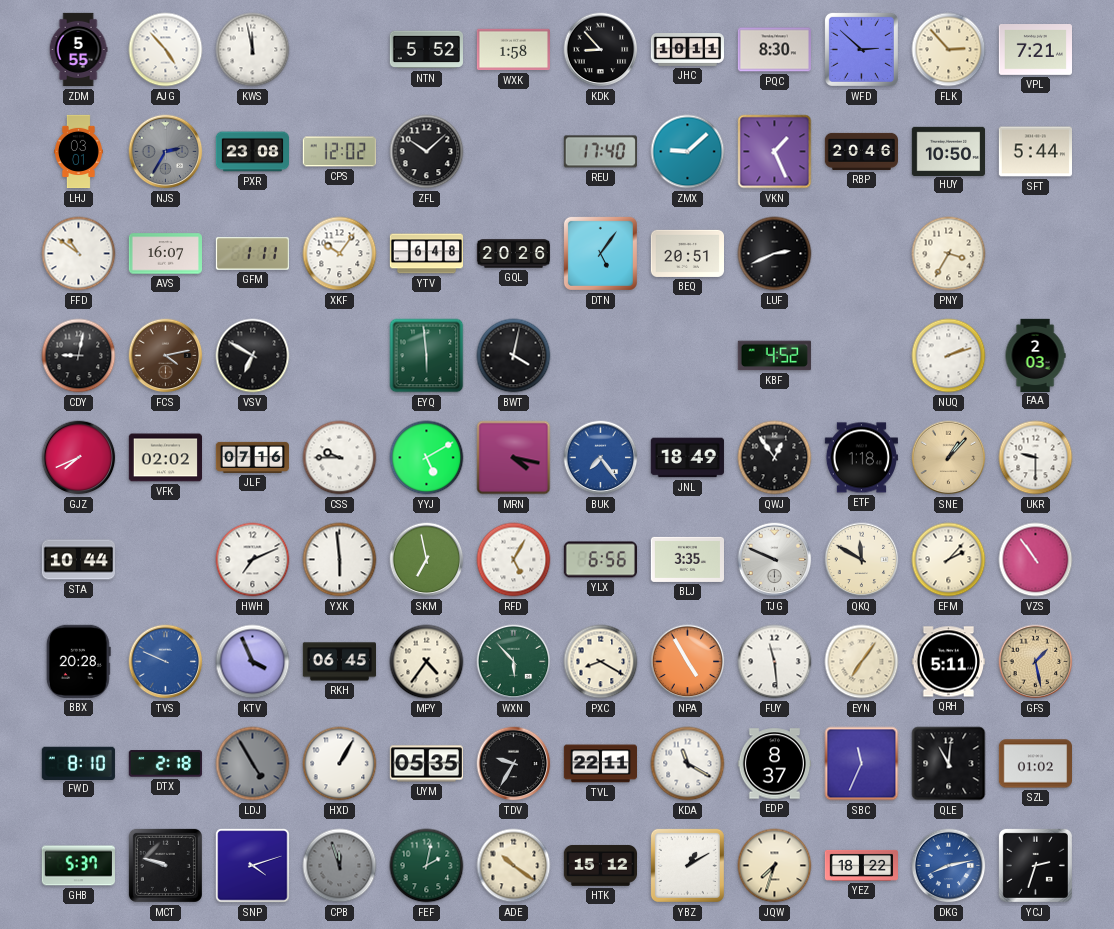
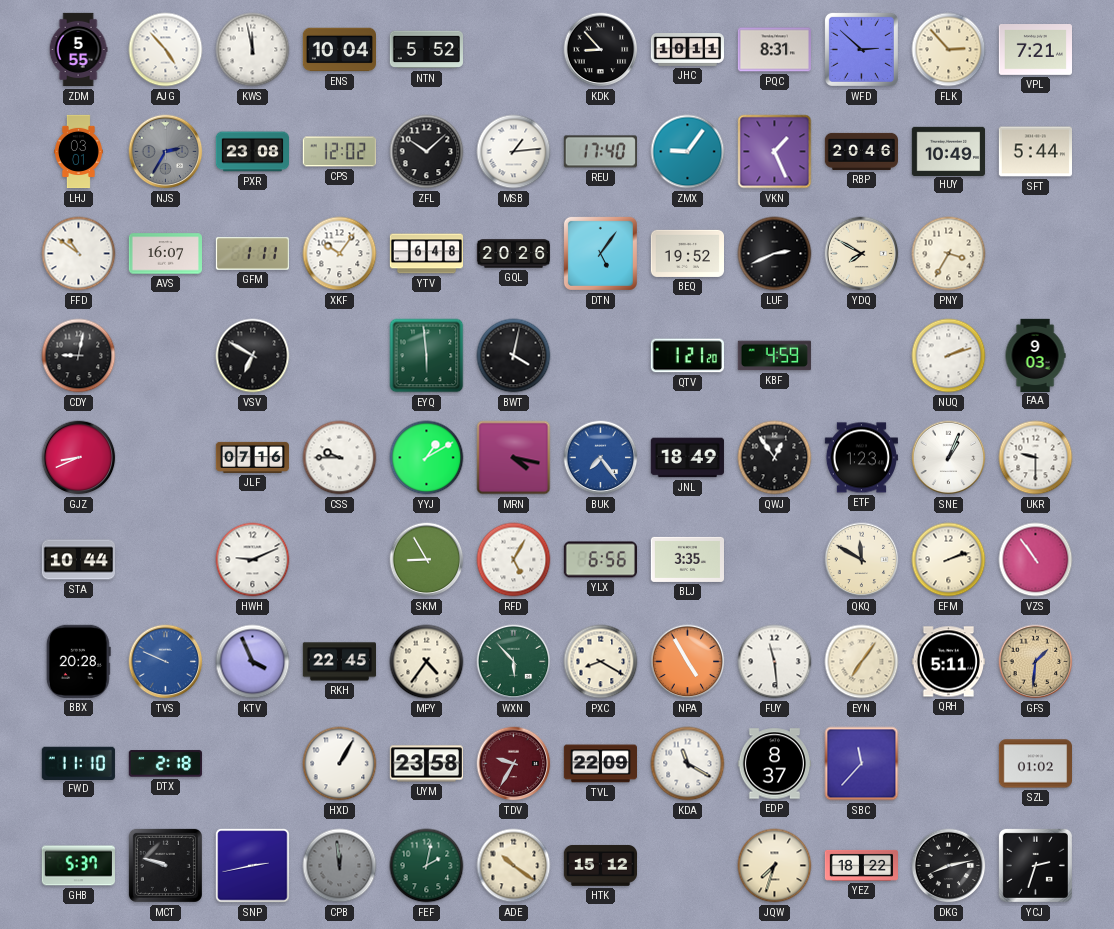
ENS: none -> 10:04 (339, 50)
WXK: 1:58 -> none (513, 50)
PQC: 8:30 -> 8:31 (774, 50)
MSB: none -> 1:14 (514, 152)
ZMX: 9:08 -> 9:06 (688, 152)
HUY: 10:50 -> 10:49 (948, 151)
BEQ: 20:51 -> 19:52 (687, 253)
YDQ: none -> 7:50 (862, 254)
FCS: 4:13 -> none (166, 356)
QTV: none -> 1:21 (687, 356)
KBF: 4:52 -> 4:59 (774, 356)
FAA: 2:03 -> 9:03 (1035, 355)
GJZ: 7:41 -> 8:41 (79, 458)
VFK: 02:02 -> none (165, 458)
YYJ: 5:10 -> 1:10 (427, 458)
ETF: 1:18 -> 1:23 (861, 458)
SNE: 1:07 -> 1:04 (949, 458)
SNE dial: champagne -> white (949, 458)
HWH: 7:11 -> 9:11 (253, 560)
YXK: 5:59 -> none (340, 560)
SKM: 6:58 -> 8:55 (427, 560)
TJG: 9:49 -> none (775, 560)
EFM: 2:07 -> 2:12 (949, 560)
RKH: 06:45 -> 22:45 (339, 662)
GFS: 1:28 -> 1:31 (1036, 662)
FWD: 8:10 -> 11:10 (78, 763)
LDJ: 4:55 -> none (253, 764)
UYM: 05:35 -> 23:58 (426, 764)
TDV dial: black -> burgundy (514, 764)
TVL: 22:11 -> 22:09 (600, 764)
SBC: 11:34 -> 11:37 (862, 764)
QLE: 11:01 -> none (949, 764)
SNP: 4:12 -> 2:43 (253, 866)
CPB: 11:57 -> 11:59 (340, 866)
YBZ: 1:10 -> none (687, 865)
DKG dial: blue -> black (949, 866)
